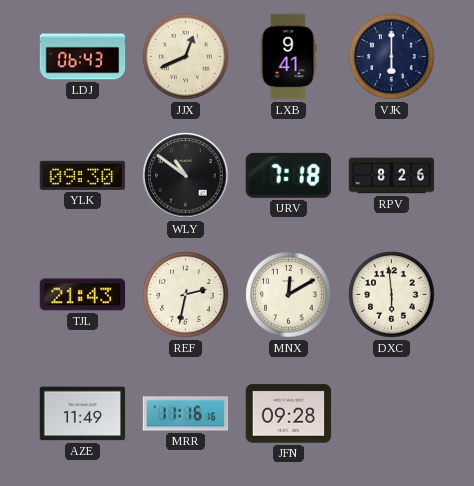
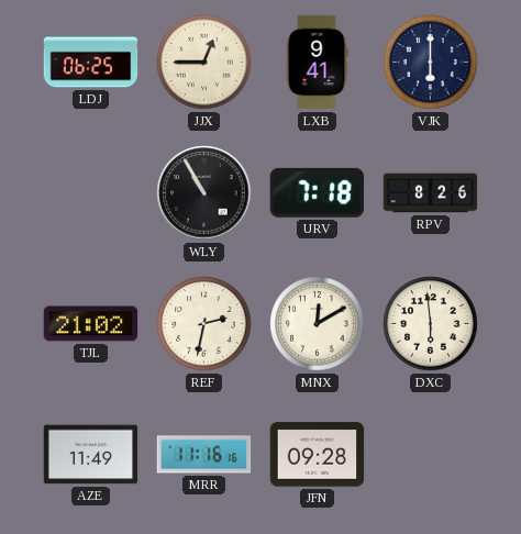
LDJ: 06:43 -> 06:25 (91, 63)
JJX: 12:41 -> 12:45 (204, 63)
YLK: 09:30 -> none (83, 175)
WLY: 10:51 -> 10:55 (204, 193)
TJL: 21:43 -> 21:02 (91, 324)
